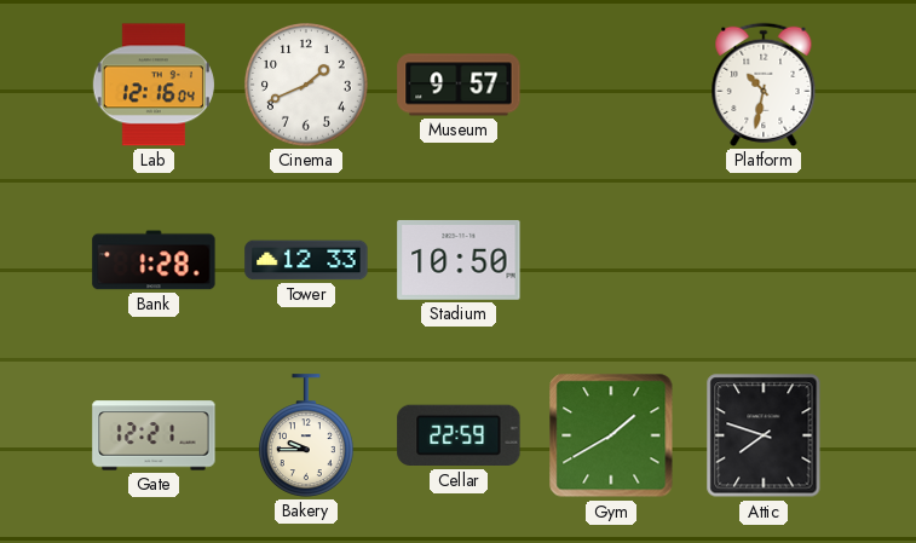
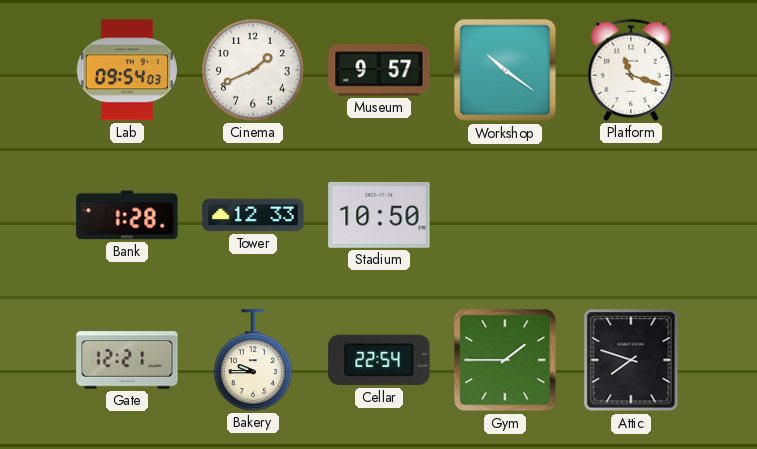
Lab: 12:16 -> 09:54 (127, 70)
Workshop: none -> 10:21 (505, 70)
Platform: 10:32 -> 11:18 (631, 70)
Cellar: 22:59 -> 22:54 (379, 360)
Gym: 1:40 -> 1:45 (505, 360)
